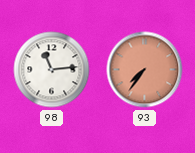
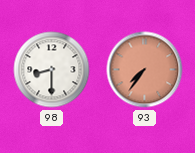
98: 11:14 -> 8:30 (52, 70)
